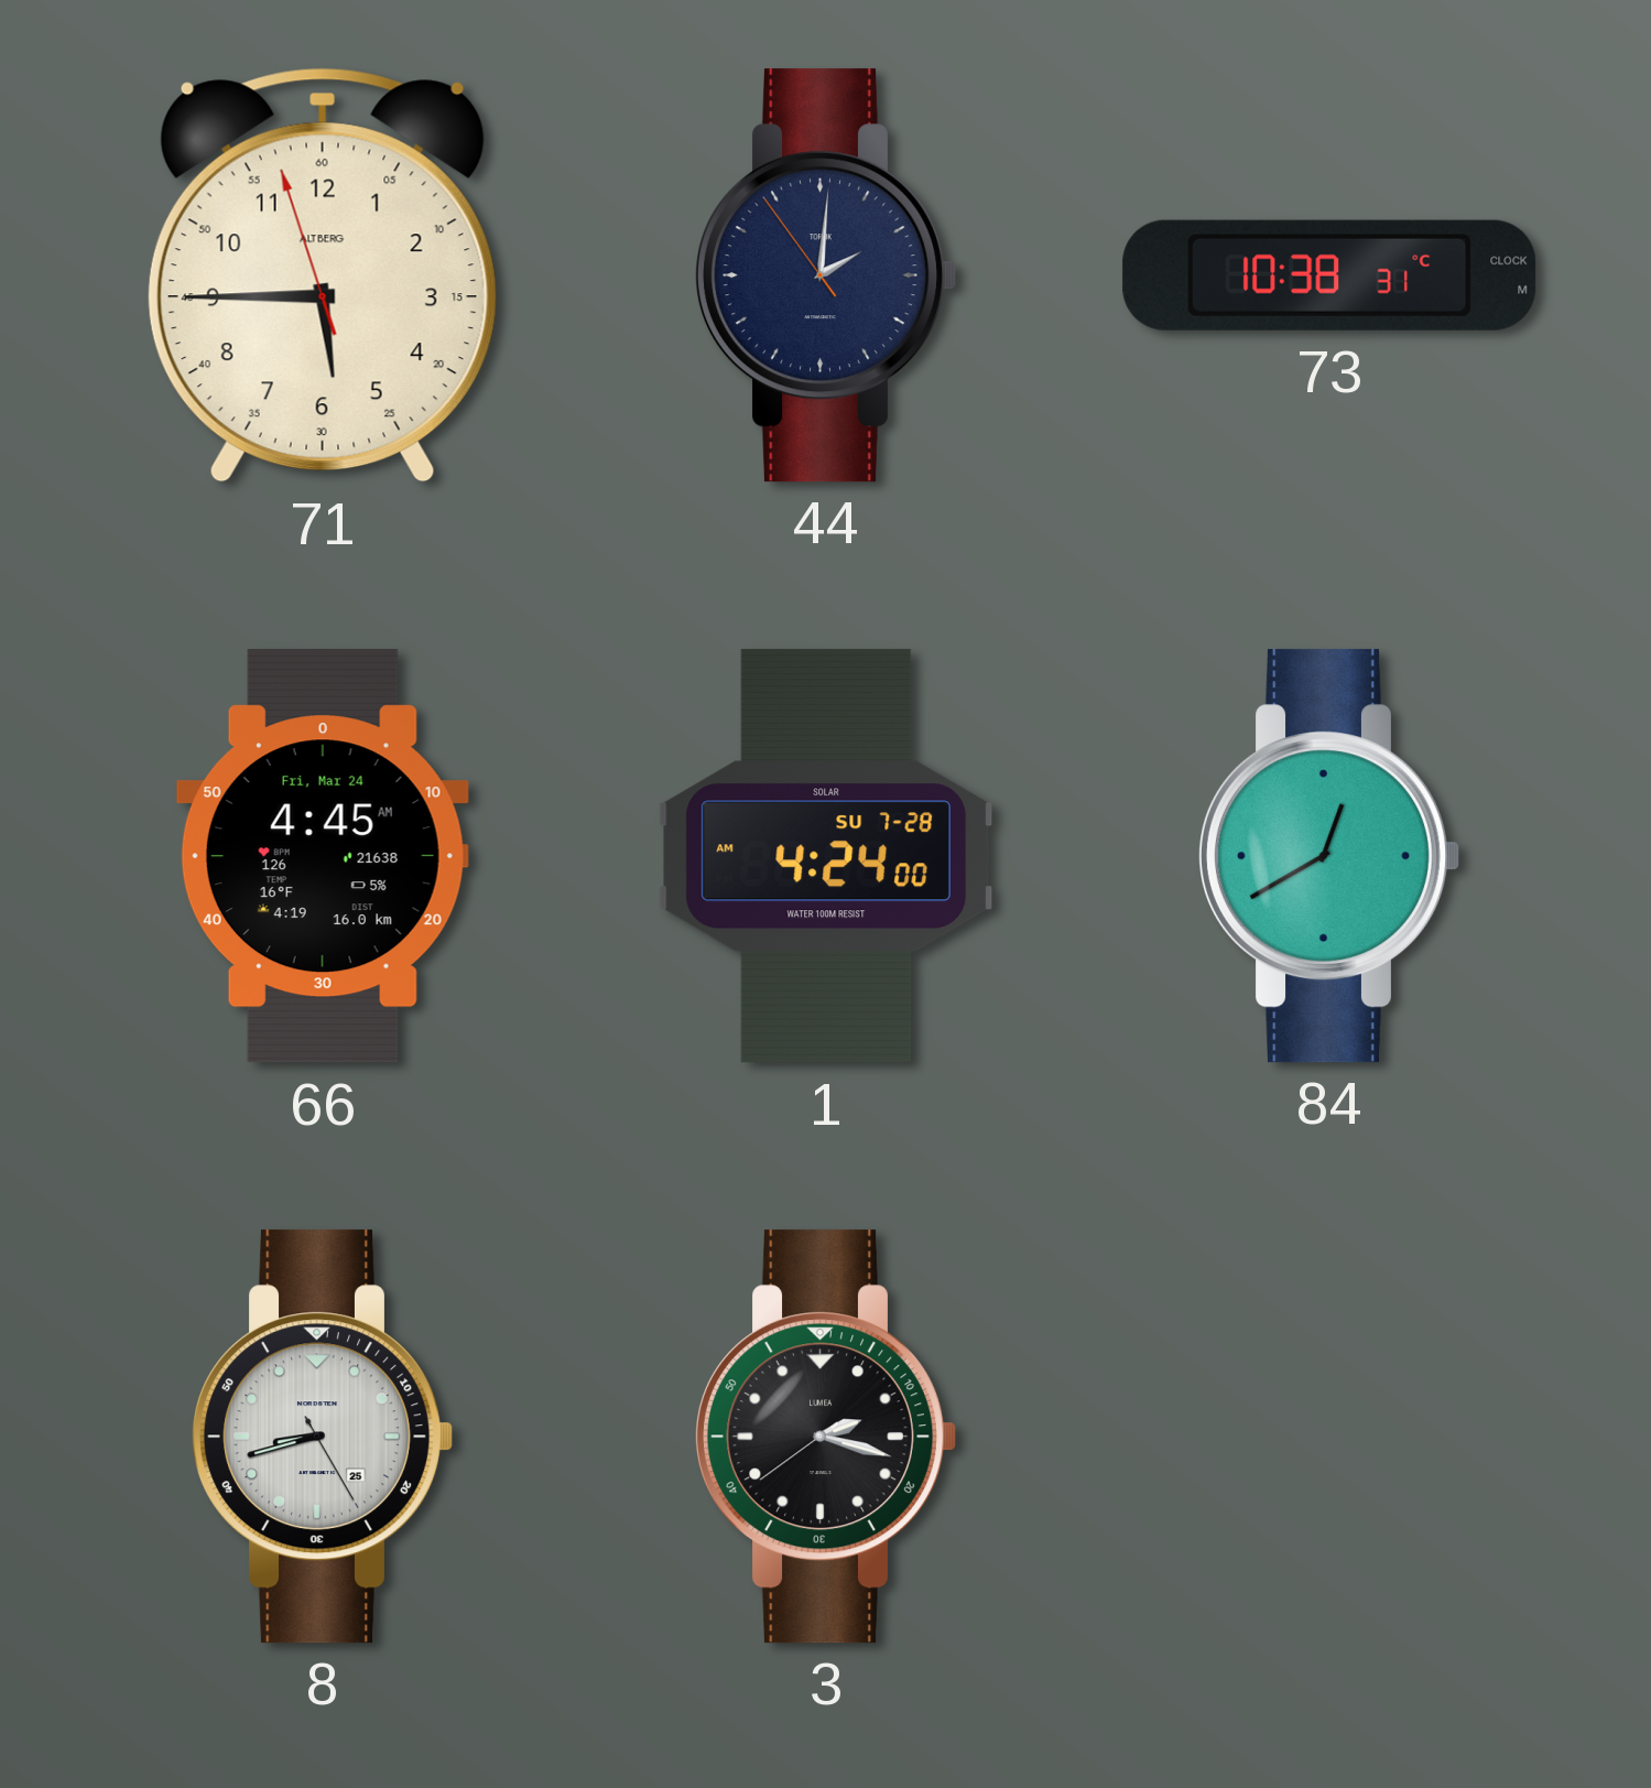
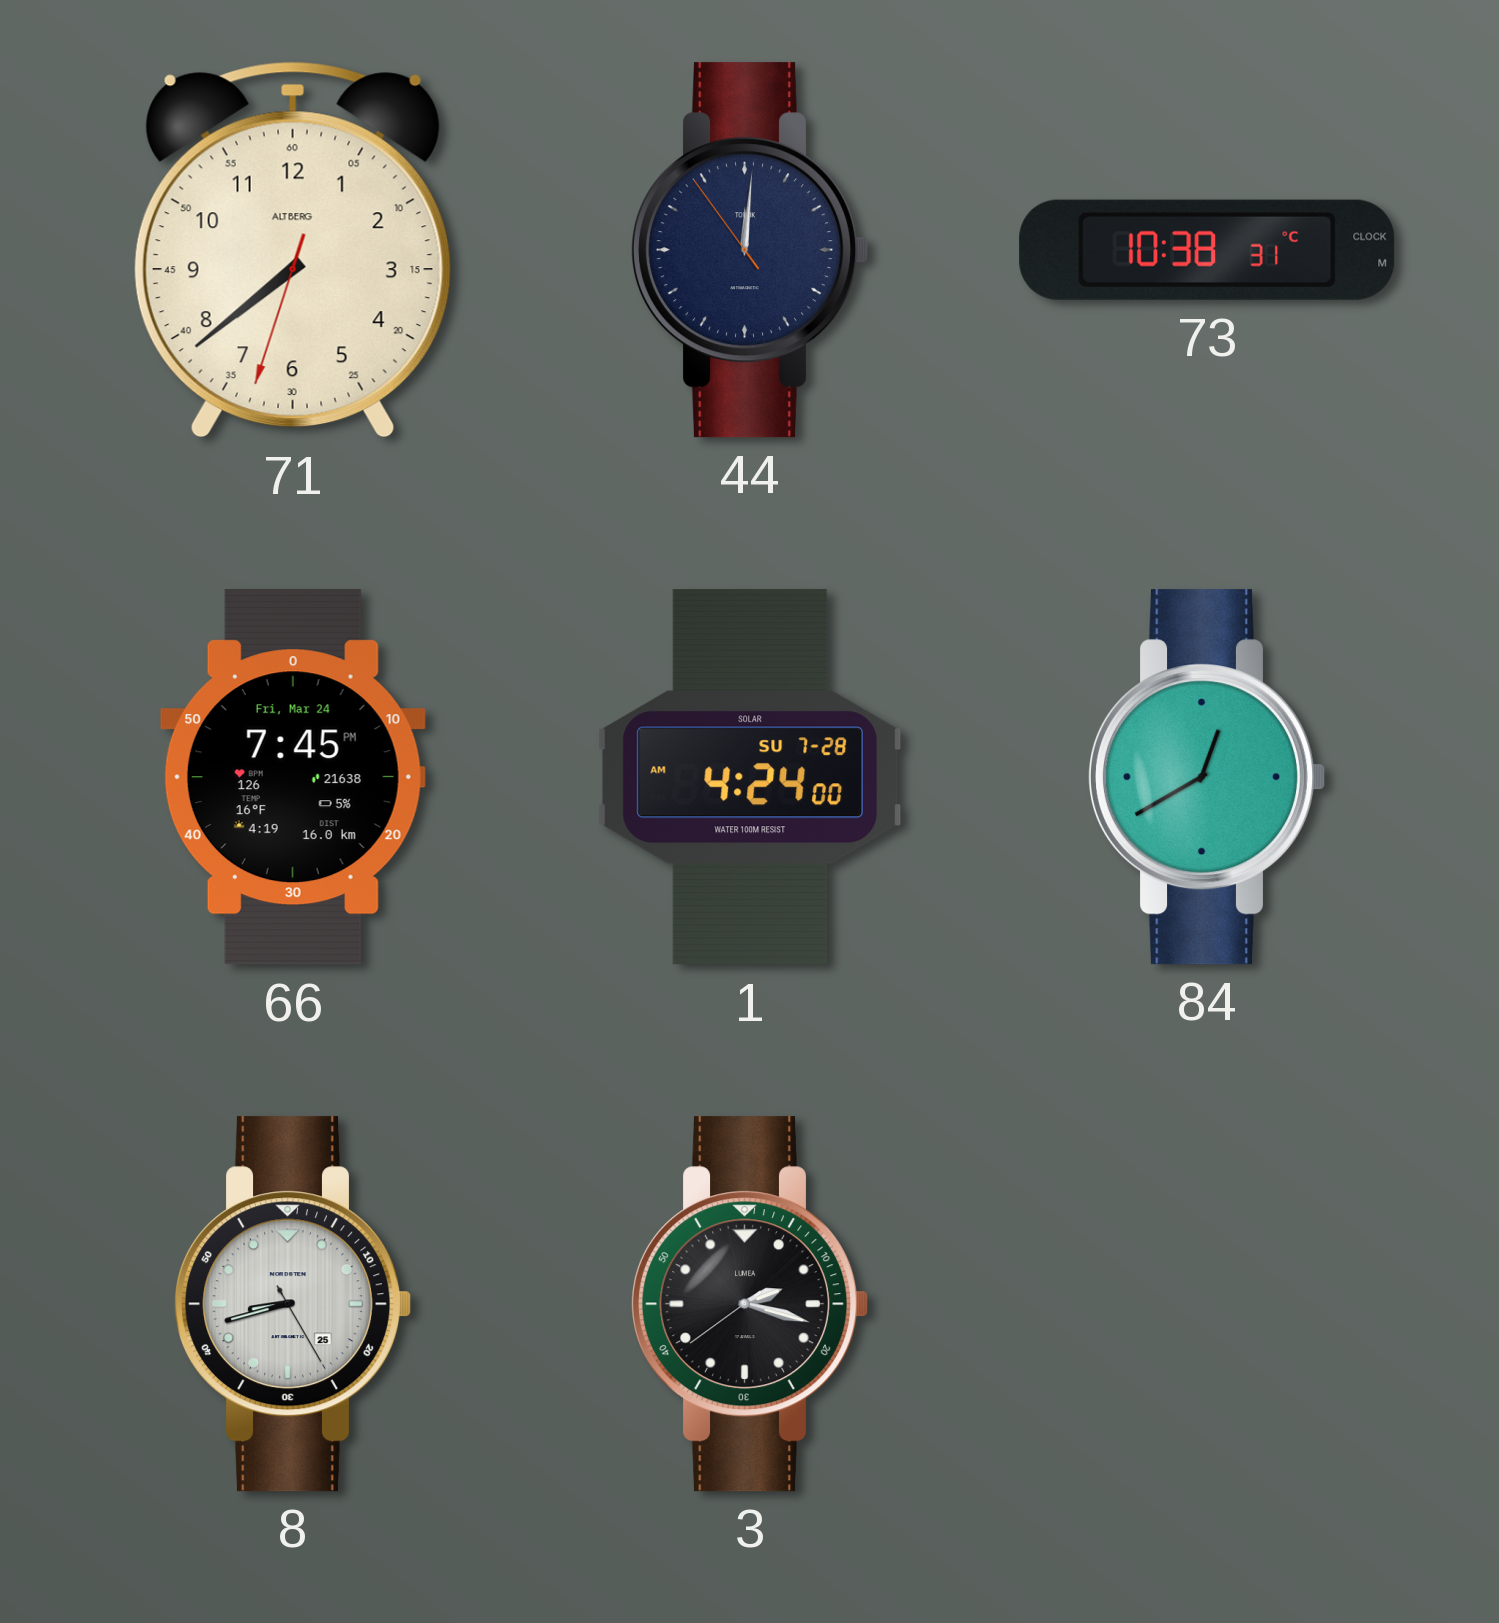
71: 5:44 -> 7:38 (293, 250)
44: 2:00 -> 12:00 (751, 250)
66: 4:45 -> 7:45 (293, 777)
